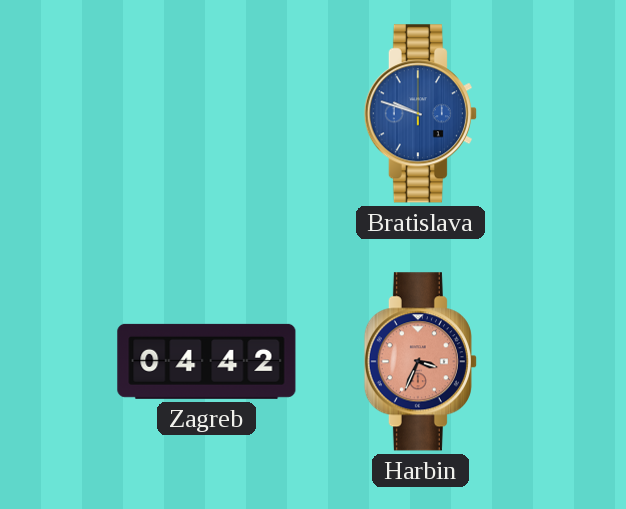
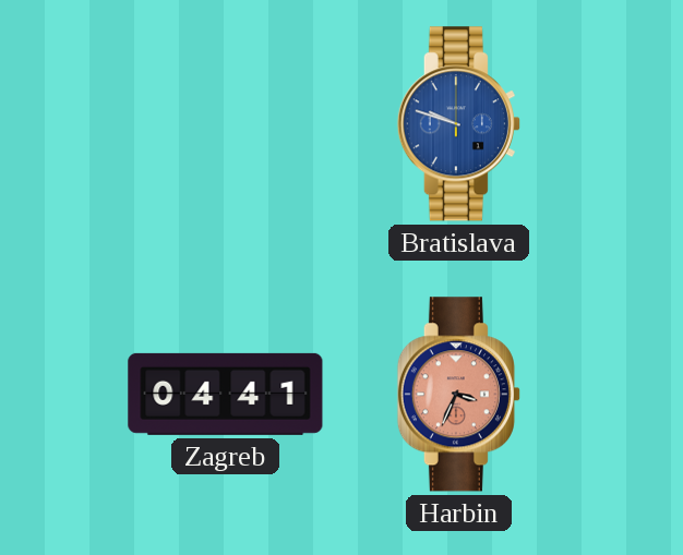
Zagreb: 04:42 -> 04:41 (226, 394)
